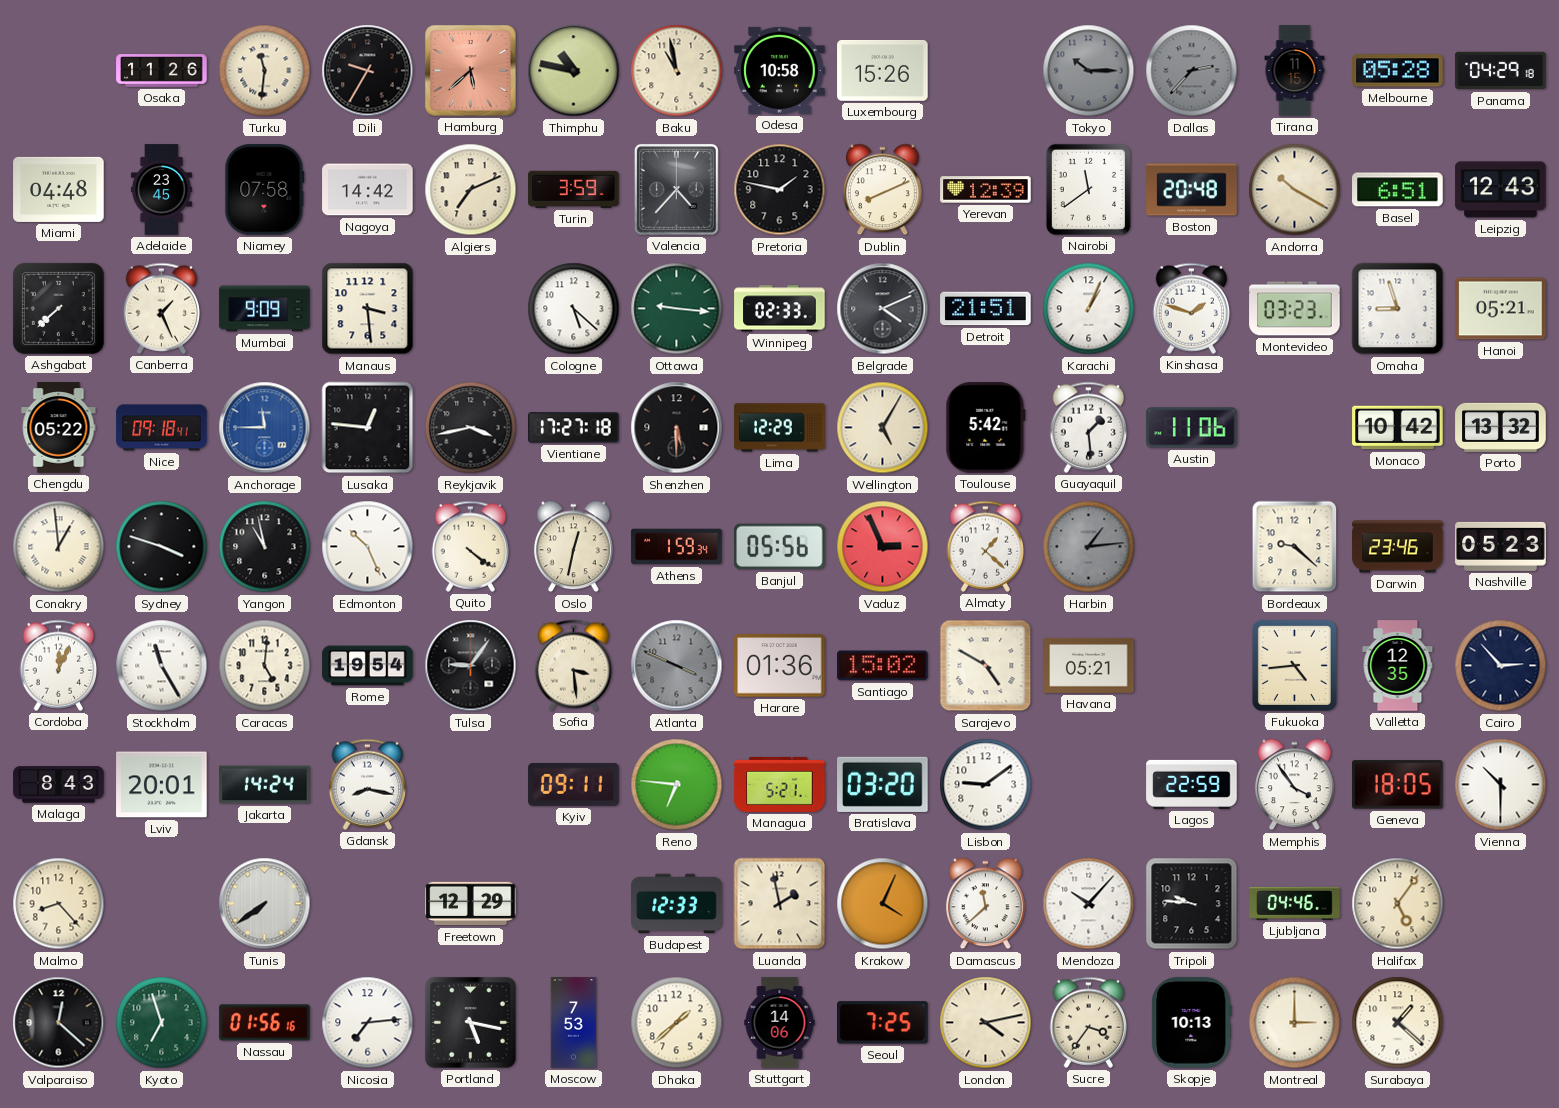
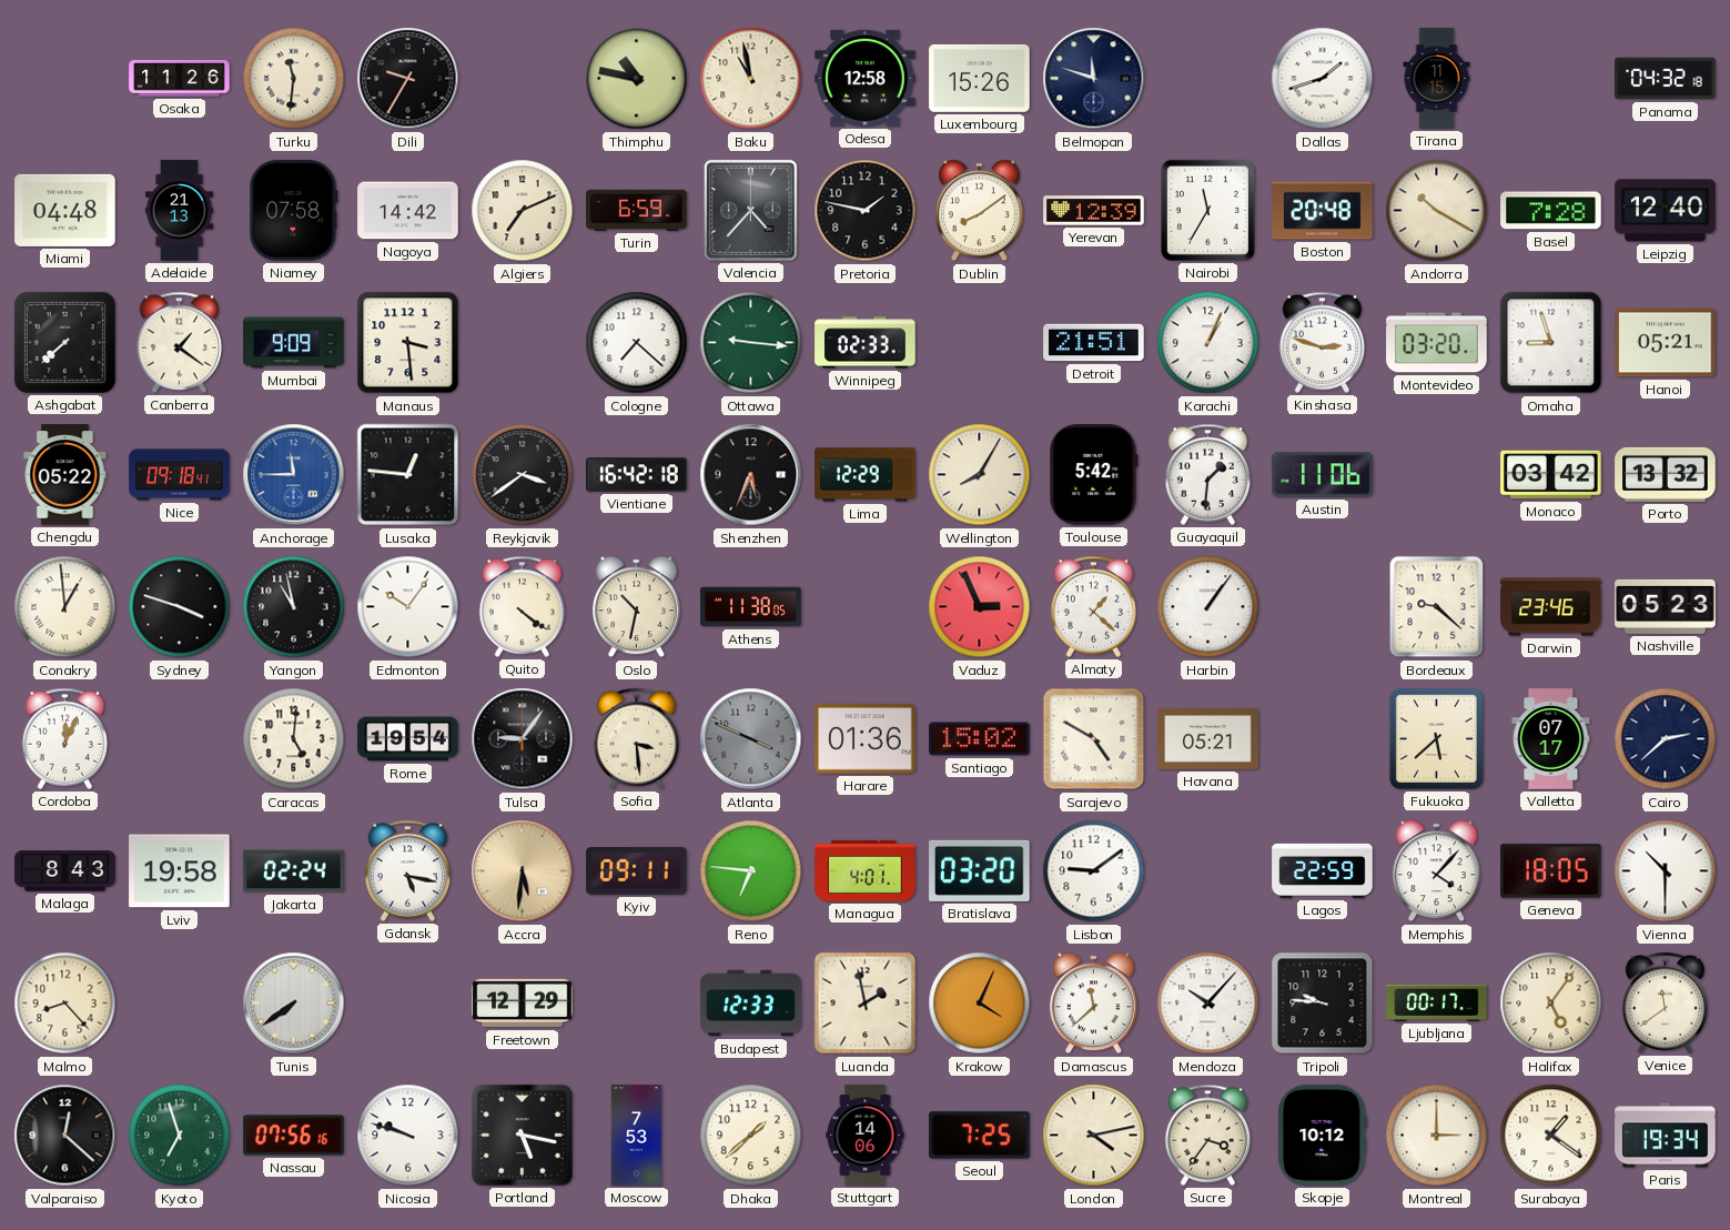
Hamburg: 5:38 -> none (470, 70)
Odesa: 10:58 -> 12:58 (866, 78)
Belmopan: none -> 11:48 (1094, 79)
Tokyo: 10:15 -> none (1089, 71)
Dallas: 2:37 -> 1:42 (1323, 79)
Dallas dial: grey -> white (1323, 79)
Melbourne: 05:28 -> none (1398, 71)
Panama: 04:29 -> 04:32 (1666, 79)
Adelaide: 23:45 -> 21:13 (179, 211)
Turin: 3:59 -> 6:59 (637, 210)
Dublin: 8:11 -> 8:09 (979, 211)
Nairobi: 11:39 -> 11:35 (1207, 210)
Basel: 6:51 -> 7:28 (1551, 211)
Leipzig: 12:43 -> 12:40 (1666, 211)
Canberra: 1:26 -> 1:21 (180, 342)
Cologne: 5:22 -> 7:22 (637, 343)
Belgrade: 4:11 -> none (883, 309)
Kinshasa: 1:48 -> 2:48 (1323, 342)
Montevideo: 03:23 -> 03:20 (1437, 343)
Reykjavik: 3:43 -> 3:39 (523, 475)
Vientiane: 17:27 -> 16:42 (637, 475)
Shenzhen: 5:30 -> 5:34 (751, 475)
Wellington: 5:05 -> 8:05 (980, 475)
Guayaquil: 1:29 -> 1:31 (1208, 474)
Monaco: 10:42 -> 03:42 (1551, 475)
Edmonton: 10:26 -> 10:06 (408, 607)
Oslo: 12:32 -> 10:32 (636, 607)
Athens: 1:59 -> 11:38 (751, 607)
Banjul: 05:56 -> none (780, 547)
Harbin: 1:14 -> 1:06 (1208, 607)
Harbin dial: grey -> white (1208, 607)
Stockholm: 11:25 -> none (162, 666)
Fukuoka: 4:44 -> 5:38 (1436, 738)
Valletta: 12:35 -> 07:17 (1551, 739)
Cairo: 2:53 -> 2:38 (1666, 739)
Lviv: 20:01 -> 19:58 (180, 871)
Jakarta: 14:24 -> 02:24 (294, 871)
Gdansk: 8:17 -> 5:17 (408, 870)
Accra: none -> 5:31 (523, 871)
Managua: 5:21 -> 4:01 (866, 870)
Memphis: 3:54 -> 4:07 (1436, 871)
Ljubljana: 04:46 -> 00:17 (1437, 1002)
Venice: none -> 11:39 (1666, 1002)
Nassau: 01:56 -> 07:56 (294, 1136)
Nicosia: 7:14 -> 9:48 (408, 1136)
Skopje: 10:13 -> 10:12 (1323, 1136)
Surabaya: 1:22 -> 1:21 (1551, 1136)
Paris: none -> 19:34 (1666, 1136)
